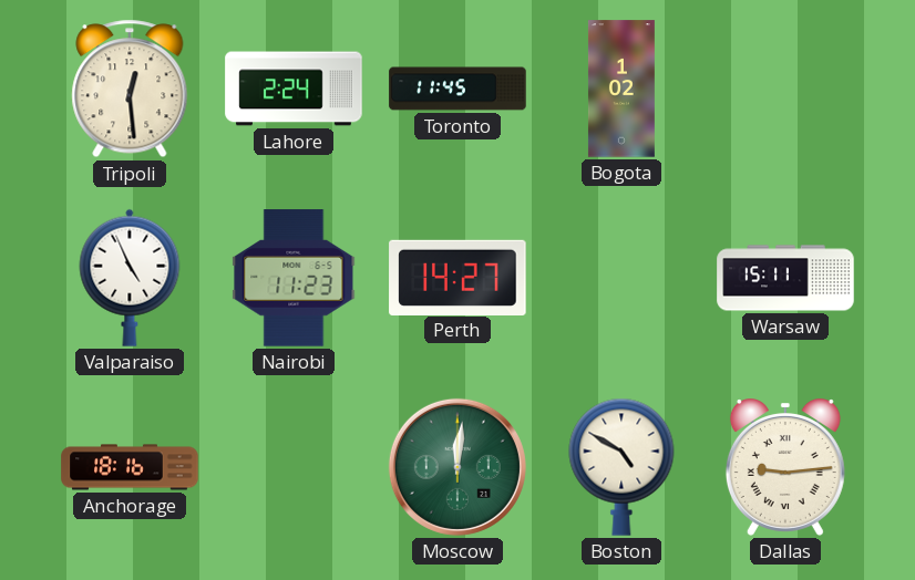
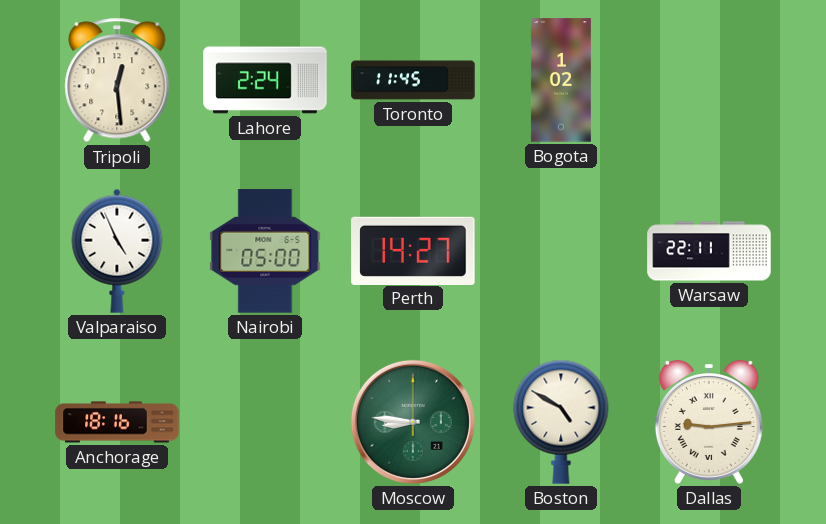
Nairobi: 11:23 -> 05:00 (265, 251)
Warsaw: 15:11 -> 22:11 (709, 251)
Moscow: 12:01 -> 8:46 (413, 422)
